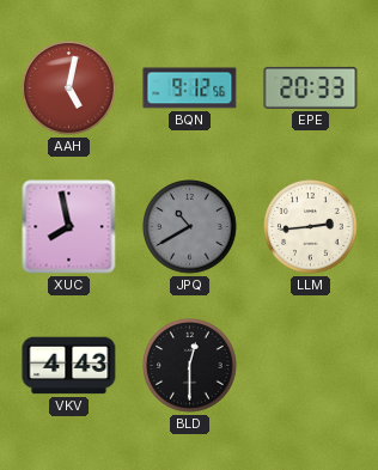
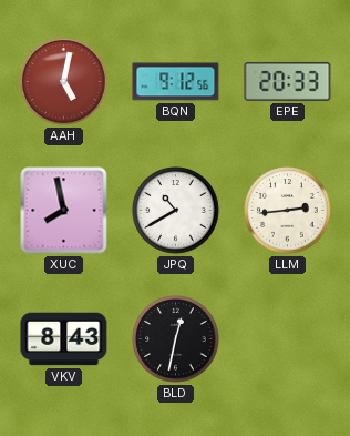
JPQ dial: grey -> white (176, 211)
VKV: 4:43 -> 8:43 (64, 339)
BLD: 12:30 -> 12:32 (176, 339)
